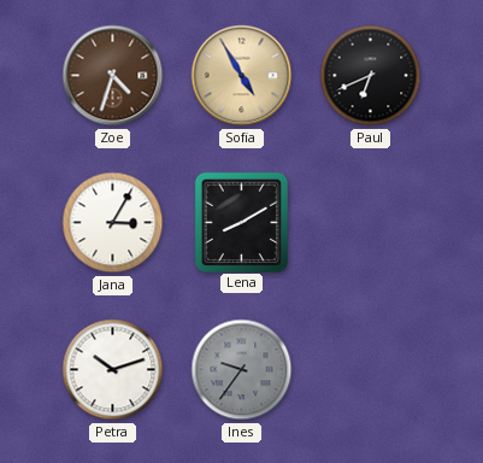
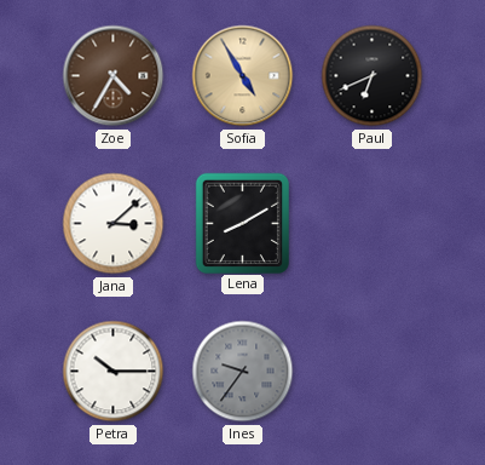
Zoe: 4:33 -> 4:35 (114, 76)
Jana: 3:05 -> 3:08 (114, 224)
Petra: 10:12 -> 10:15 (114, 372)
